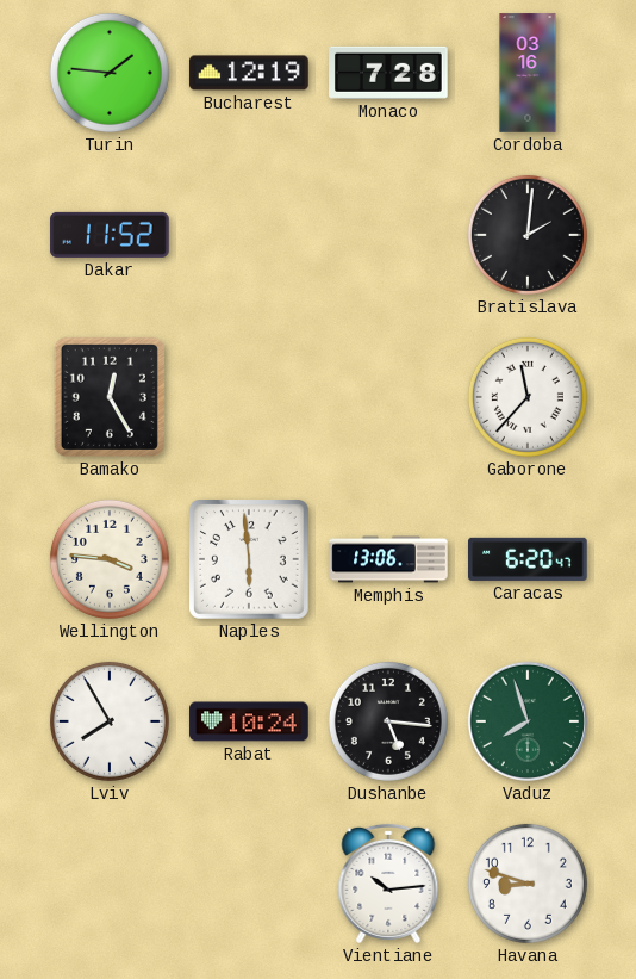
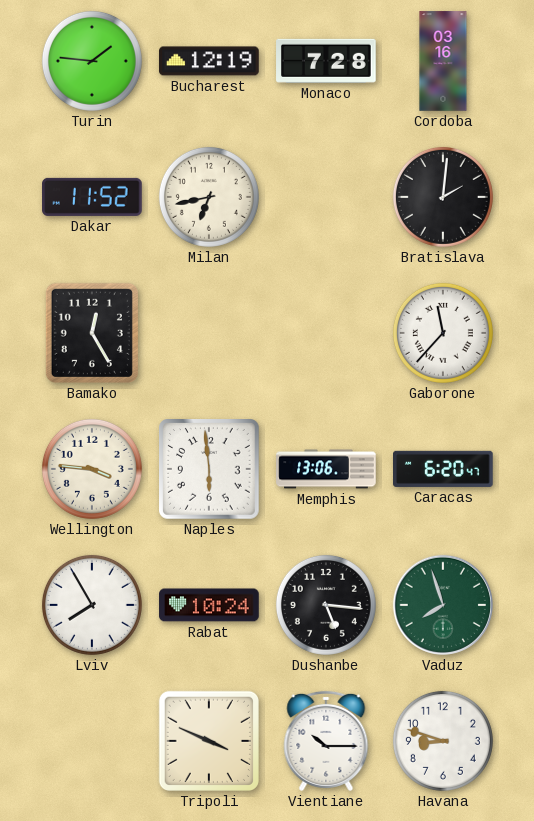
Milan: none -> 6:43 (209, 197)
Tripoli: none -> 3:49 (209, 741)
Vientiane: 10:14 -> 10:15 (326, 741)
